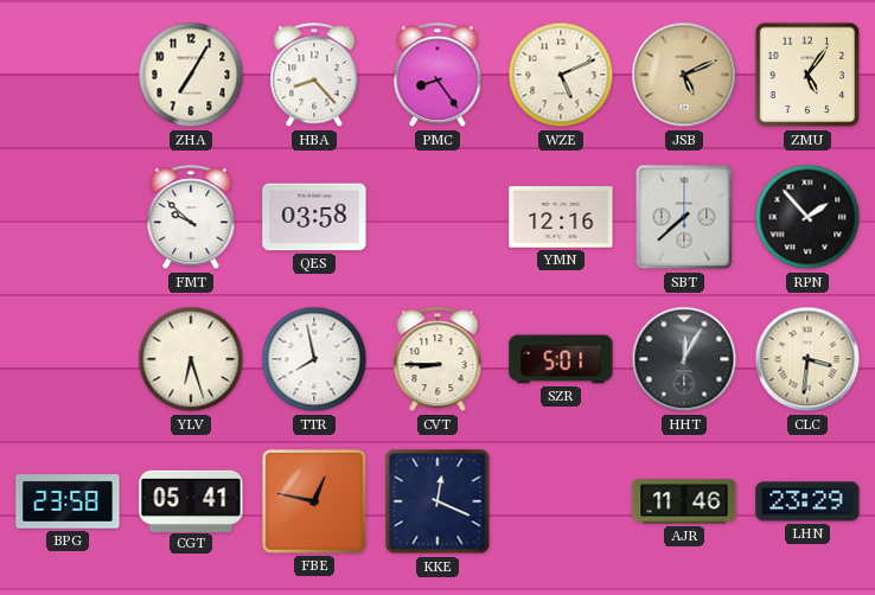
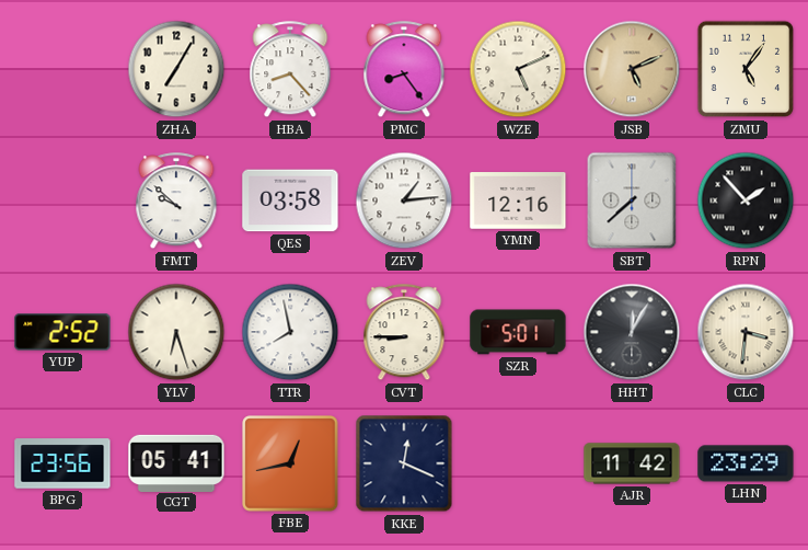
ZEV: none -> 1:14 (404, 200)
YUP: none -> 2:52 (62, 332)
BPG: 23:58 -> 23:56 (62, 463)
FBE: 12:47 -> 12:43 (290, 463)
AJR: 11:46 -> 11:42 (632, 463)
